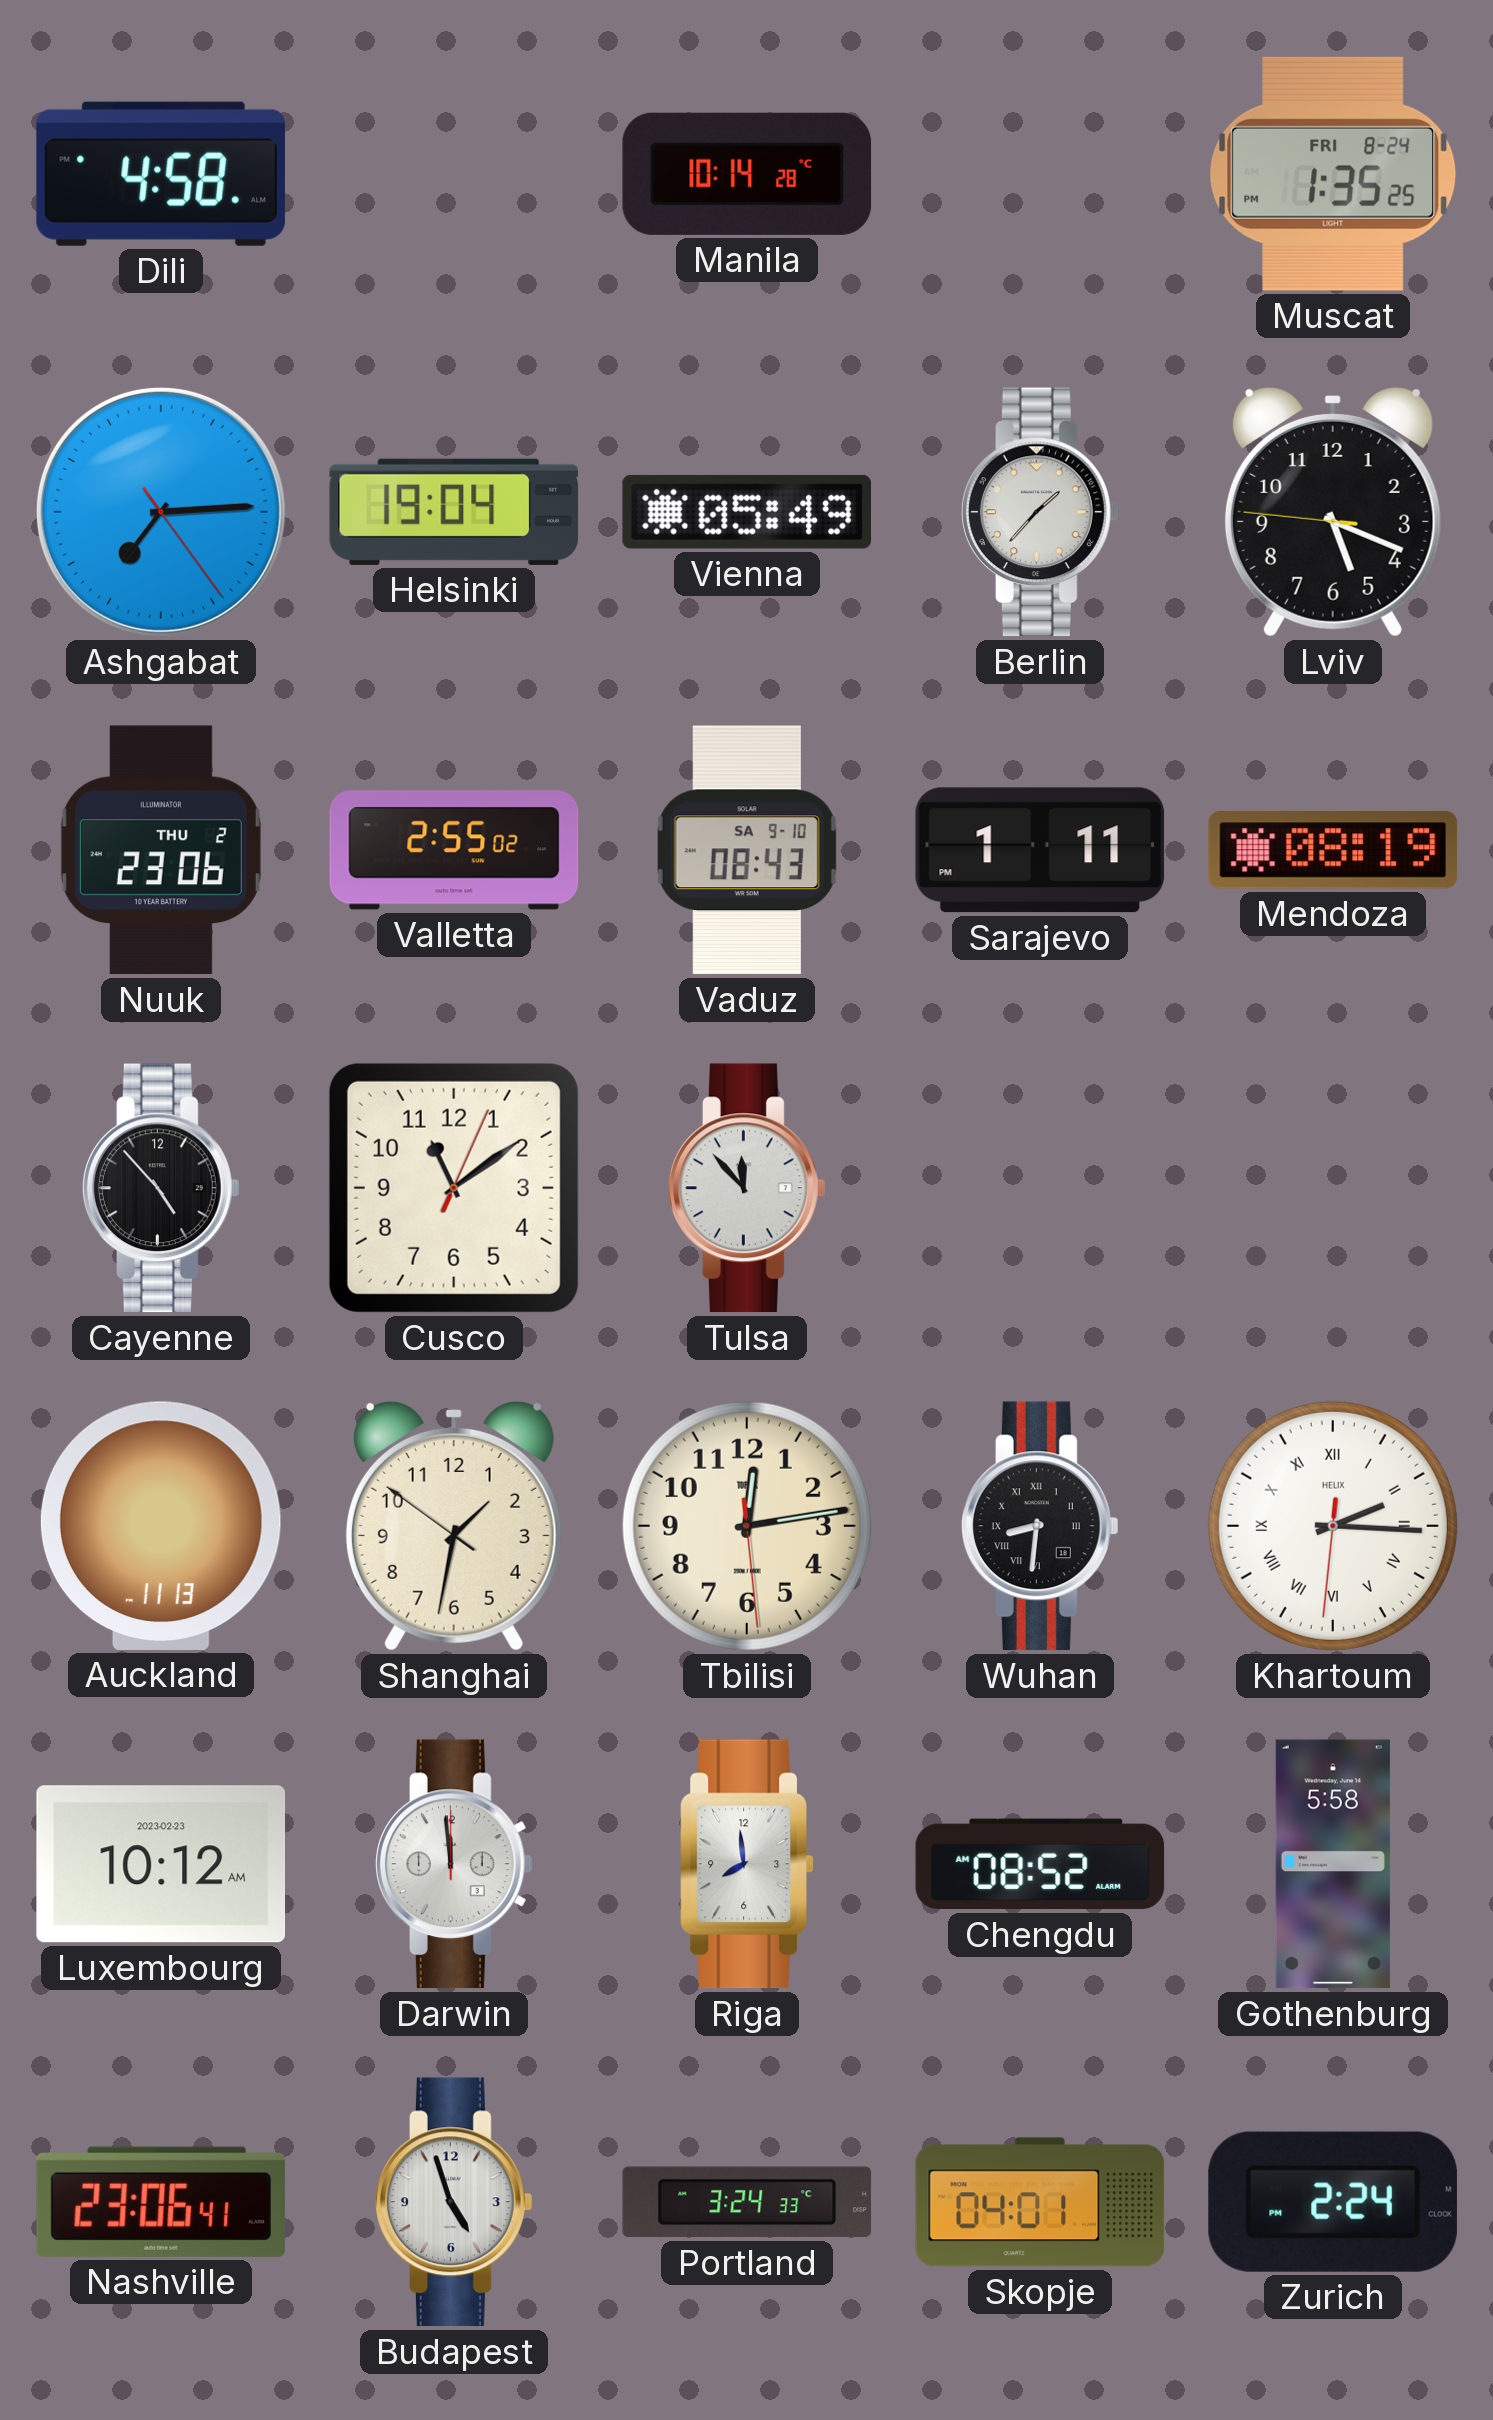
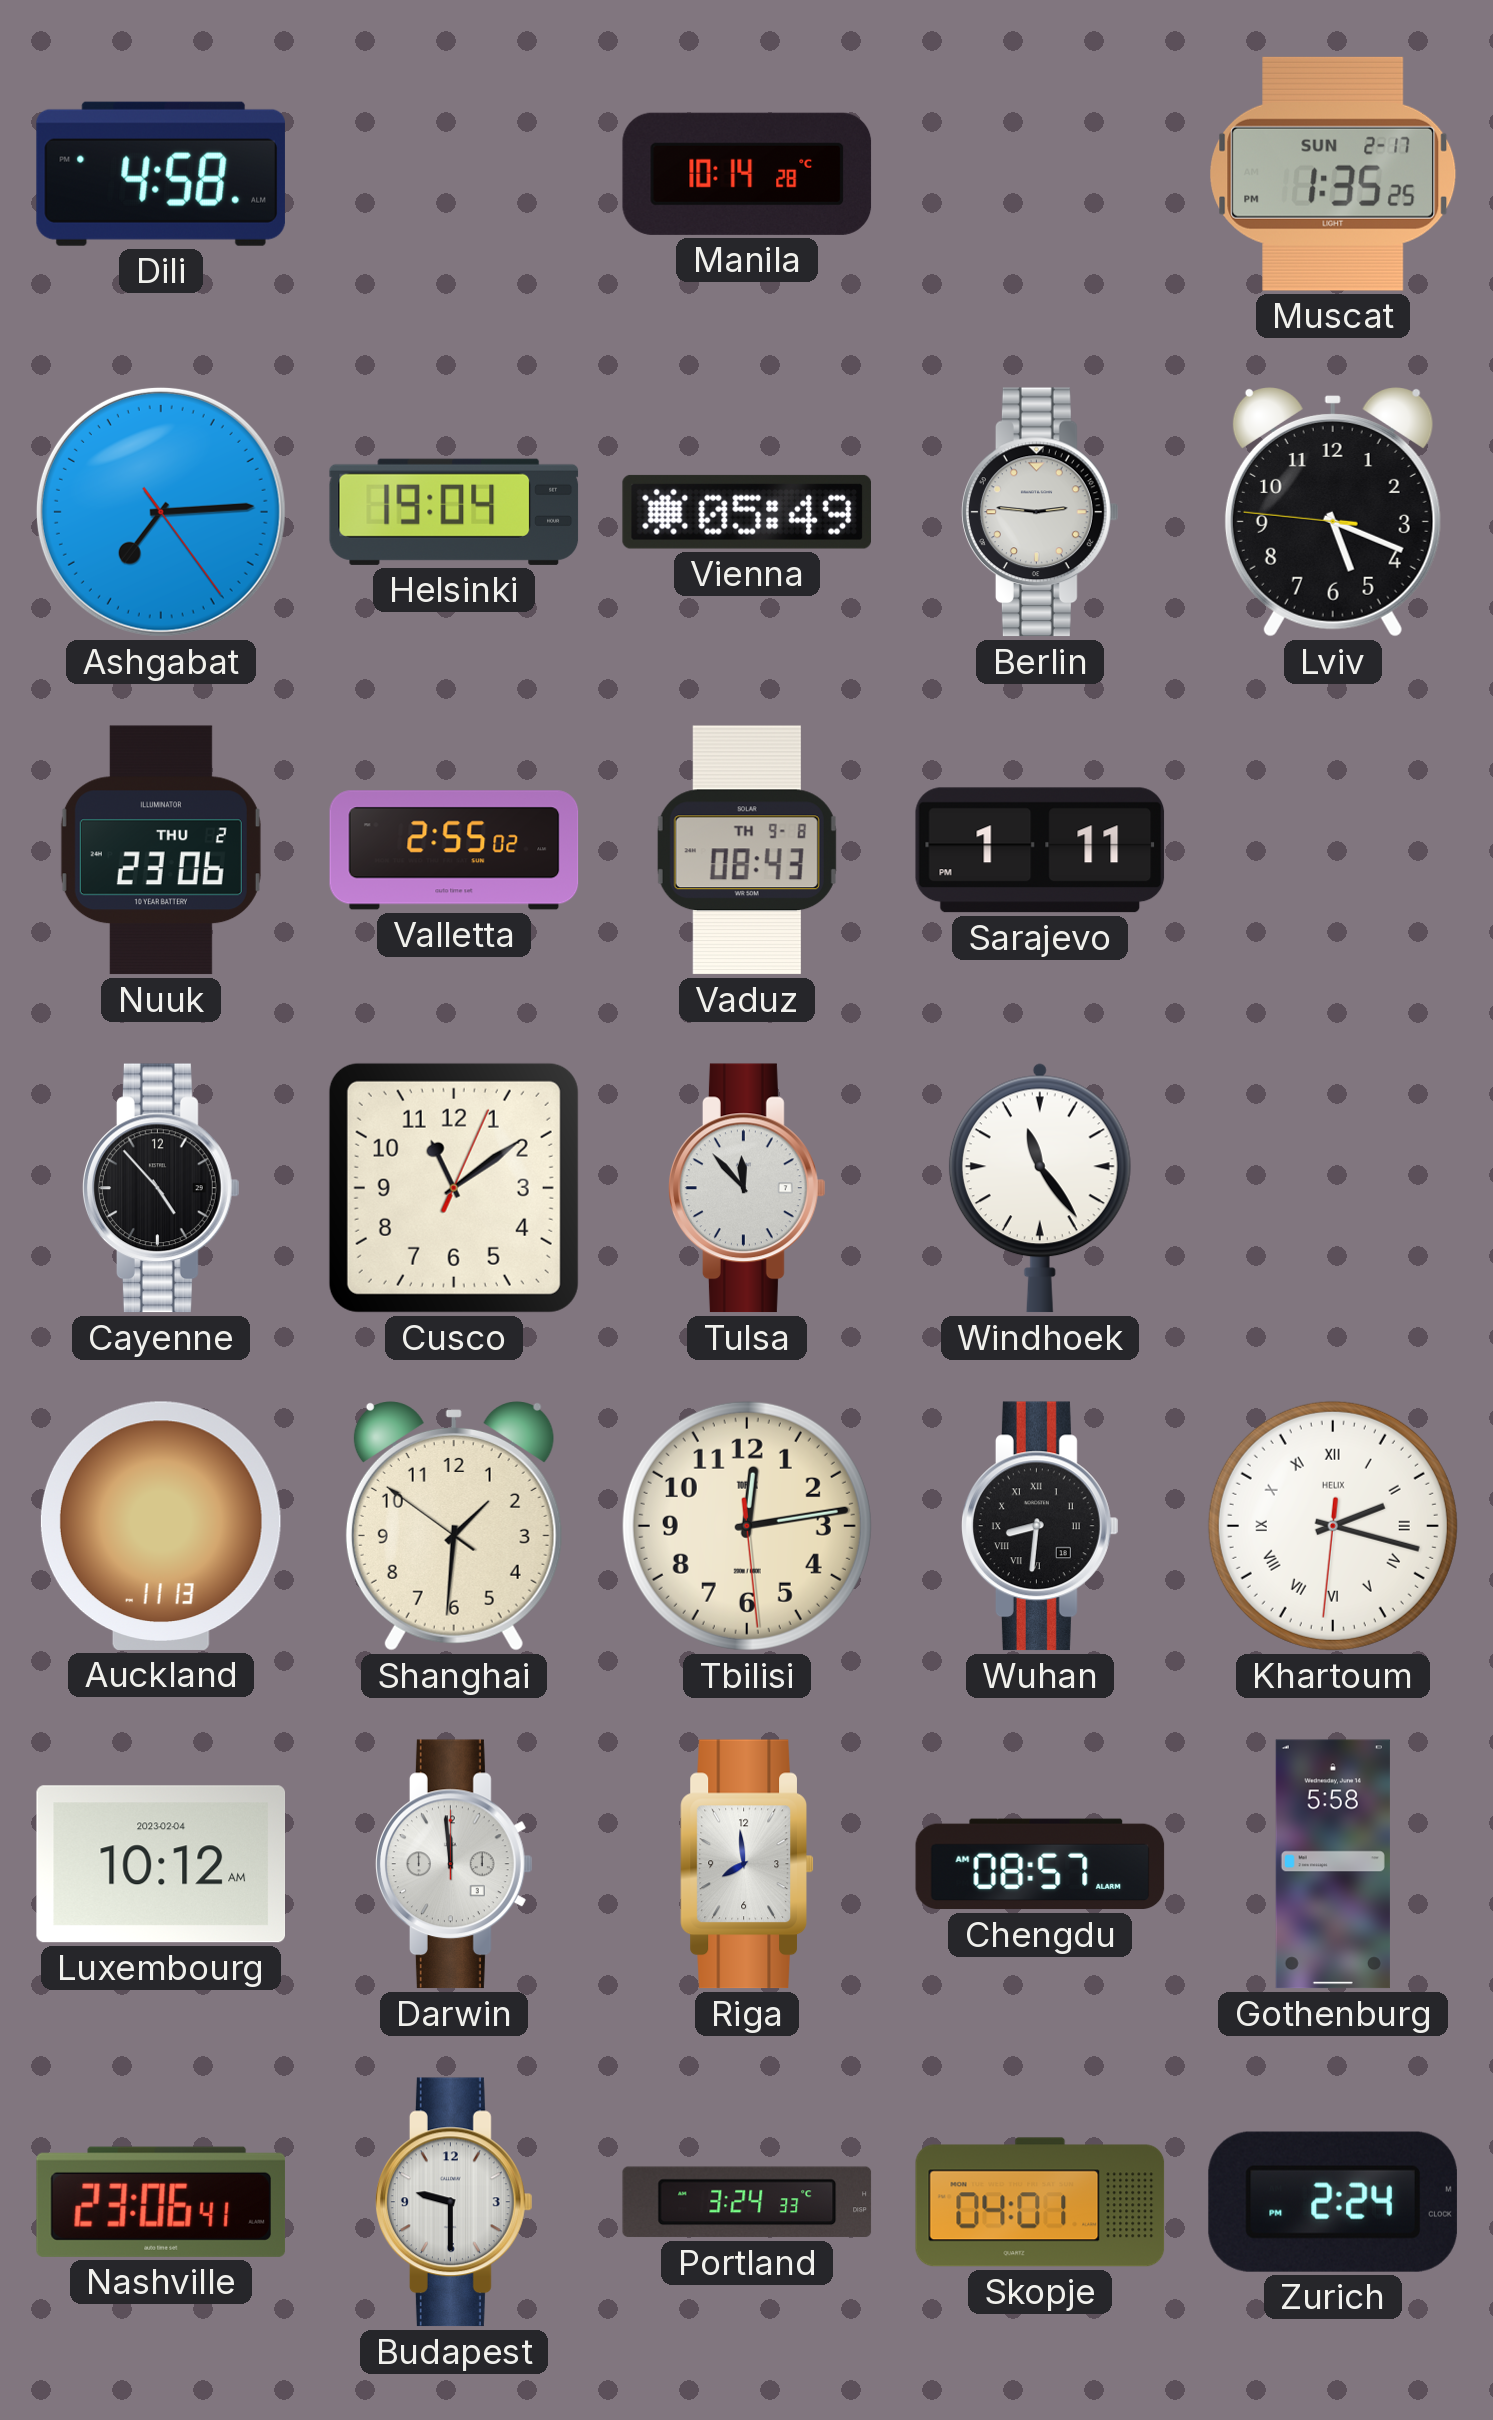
Muscat date: FRI 8-24 -> SUN 2-17 (1333, 174)
Berlin: 1:37 -> 2:46 (1040, 512)
Vaduz date: SA 9-10 -> TH 9-8 (747, 850)
Mendoza: 08:19 -> none (1333, 850)
Windhoek: none -> 11:24 (1040, 1188)
Shanghai: 1:31 -> 1:30 (454, 1527)
Khartoum: 2:15 -> 2:17 (1333, 1526)
Luxembourg date: 2023-02-23 -> 2023-02-04 (160, 1864)
Chengdu: 08:52 -> 08:57 (1040, 1864)
Budapest: 4:57 -> 9:30 (454, 2202)
